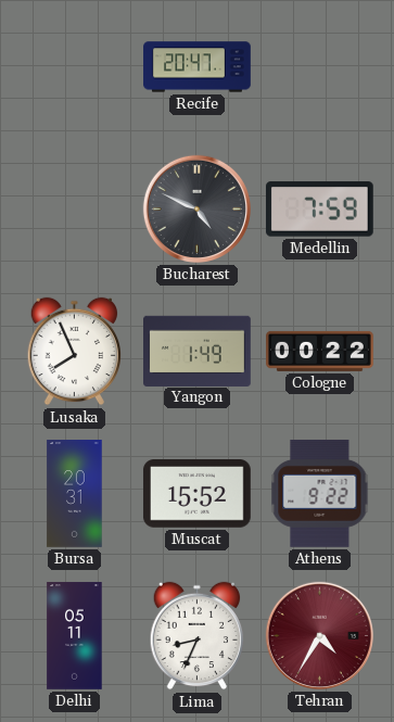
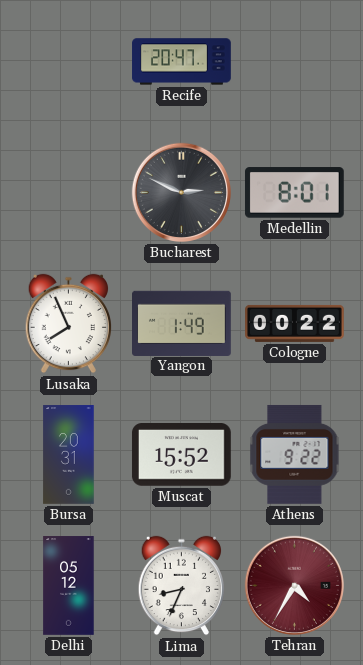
Bucharest: 4:49 -> 2:49 (181, 192)
Medellin: 7:59 -> 8:01 (294, 193)
Delhi: 05:11 -> 05:12 (69, 586)
